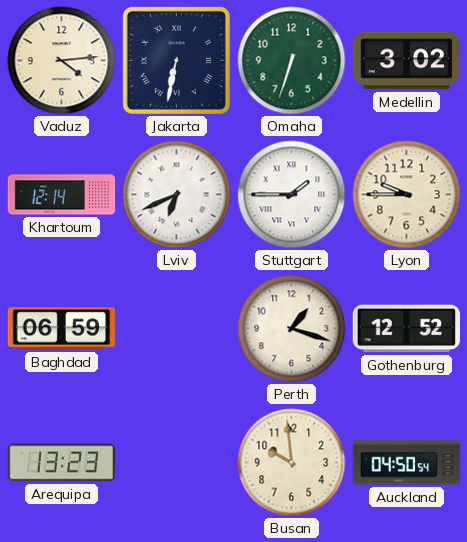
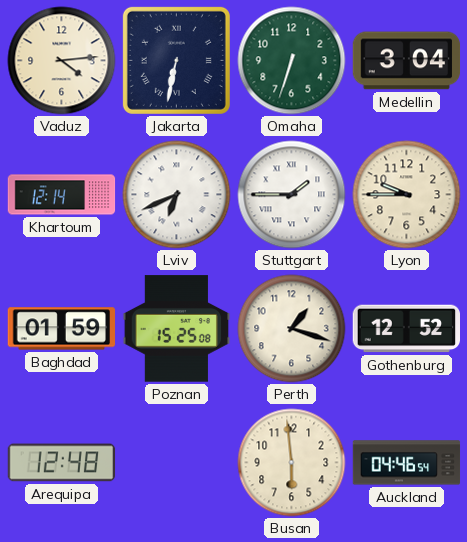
Medellin: 3:02 -> 3:04 (407, 61)
Baghdad: 06:59 -> 01:59 (62, 329)
Poznan: none -> 15:25 (177, 329)
Arequipa: 13:23 -> 12:48 (62, 463)
Busan: 9:59 -> 5:59 (292, 463)
Auckland: 04:50 -> 04:46 (407, 463)
